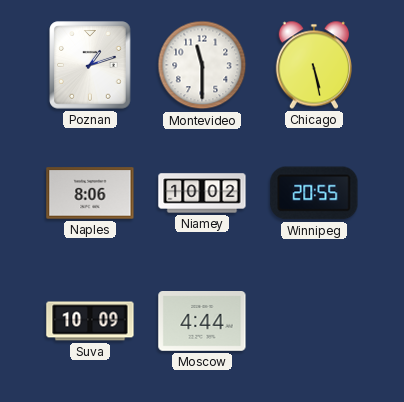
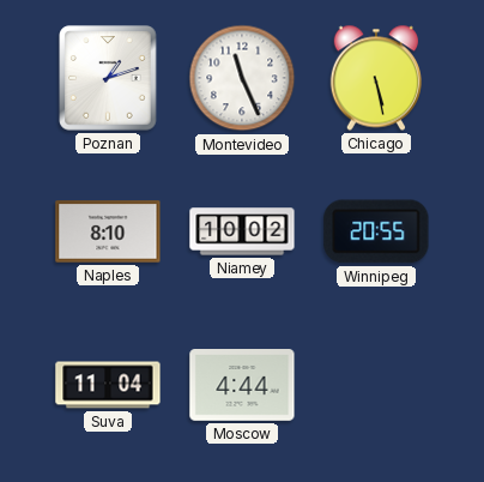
Montevideo: 11:30 -> 11:26 (242, 78)
Naples: 8:06 -> 8:10 (108, 231)
Suva: 10:09 -> 11:04 (108, 385)
